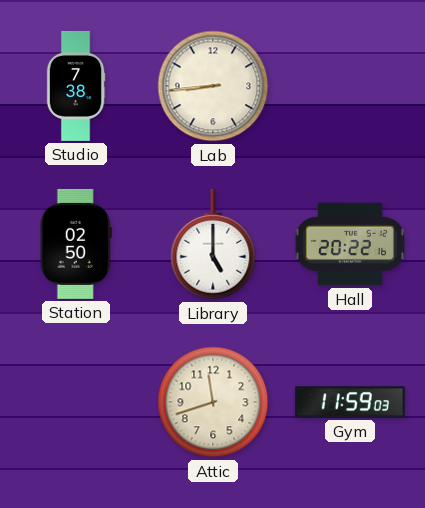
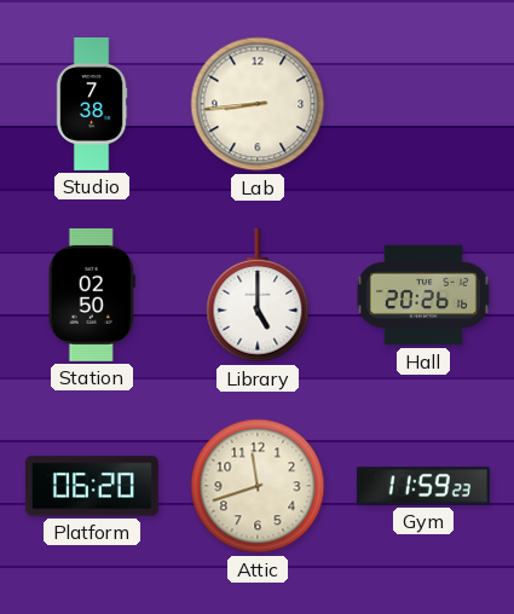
Hall: 20:22 -> 20:26 (423, 295)
Platform: none -> 06:20 (92, 486)
Gym: 11:59:03 -> 11:59:23 (423, 486)
